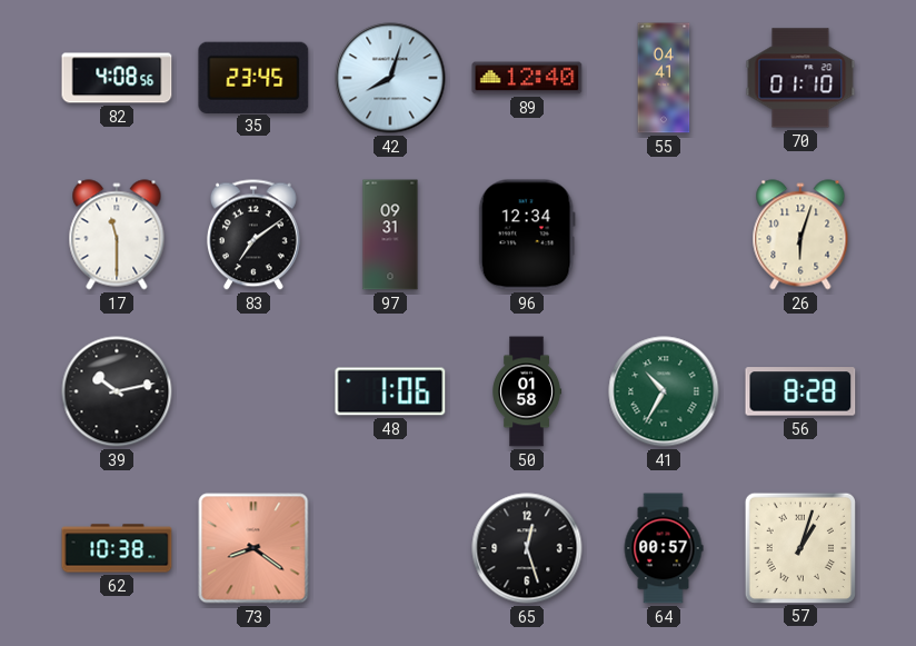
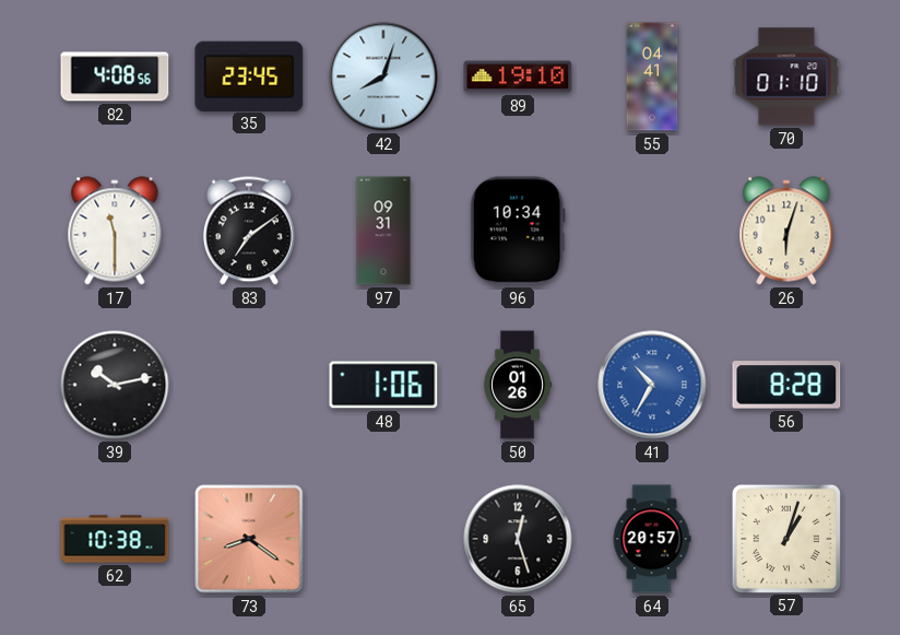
89: 12:40 -> 19:10 (518, 77)
96: 12:34 -> 10:34 (518, 231)
50: 01:58 -> 01:26 (518, 385)
41 dial: green -> blue (652, 385)
64: 00:57 -> 20:57 (652, 539)
